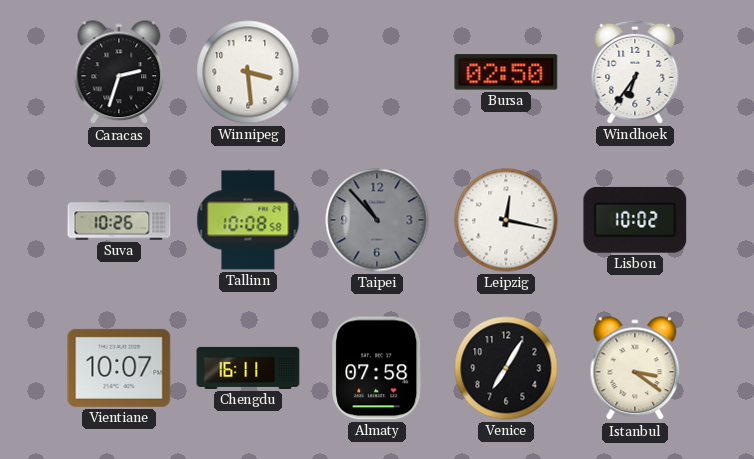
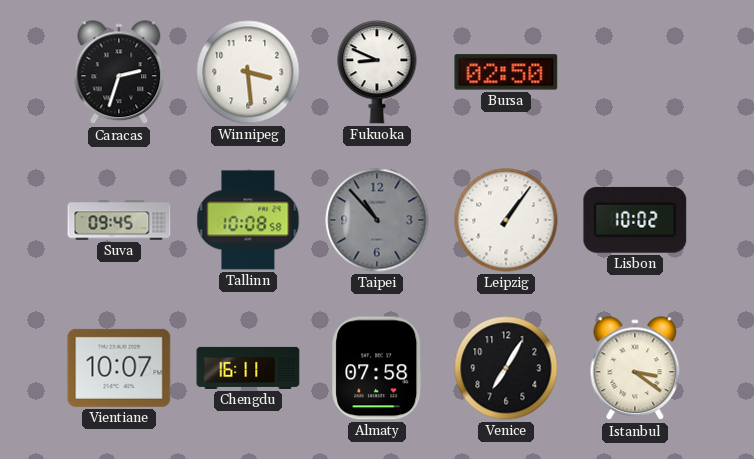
Fukuoka: none -> 8:49 (377, 72)
Windhoek: 6:36 -> none (635, 72)
Suva: 10:26 -> 09:45 (119, 220)
Leipzig: 12:17 -> 1:06 (506, 220)
